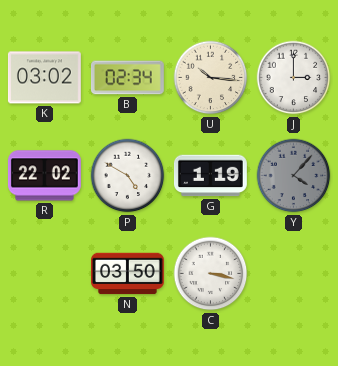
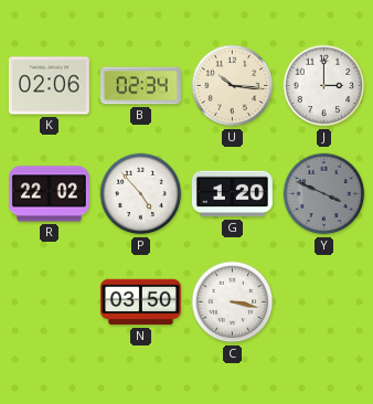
K: 03:02 -> 02:06 (49, 86)
P: 4:50 -> 4:53 (141, 194)
G: 1:19 -> 1:20 (232, 194)
Y: 4:07 -> 3:49 (324, 194)
